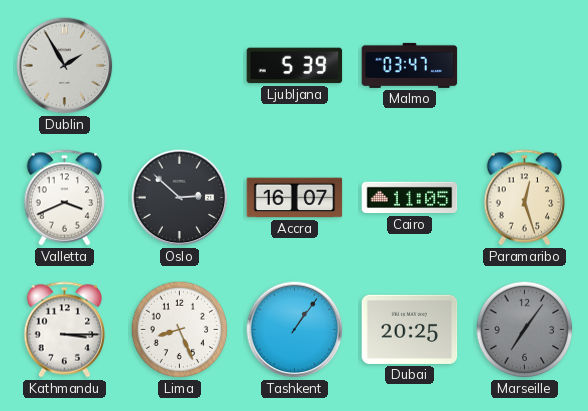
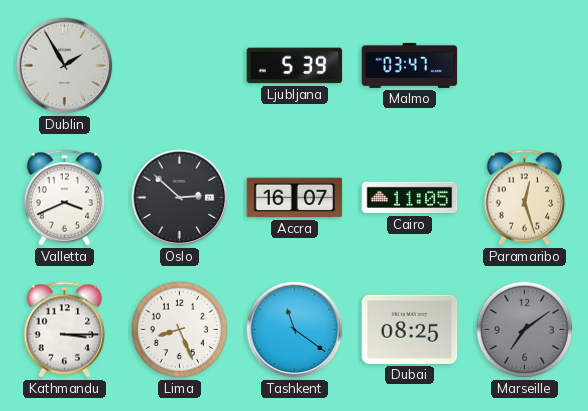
Tashkent: 1:06 -> 11:21 (295, 330)
Dubai: 20:25 -> 08:25 (410, 329)
Marseille: 7:06 -> 7:09 (525, 330)
